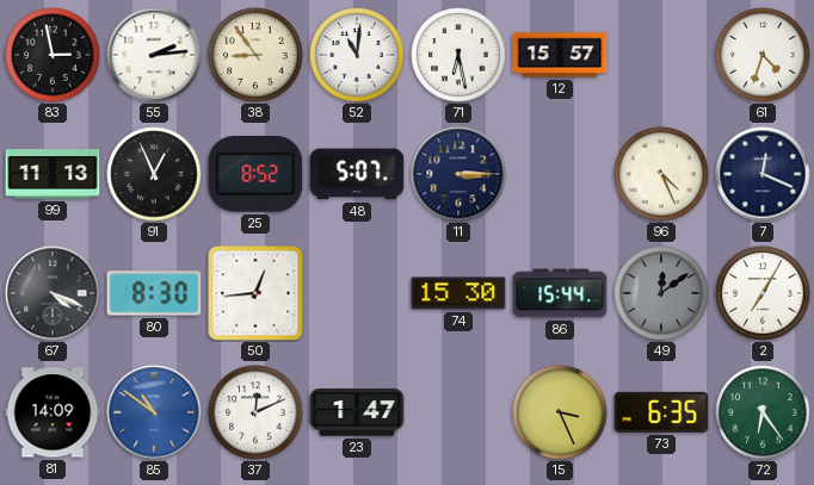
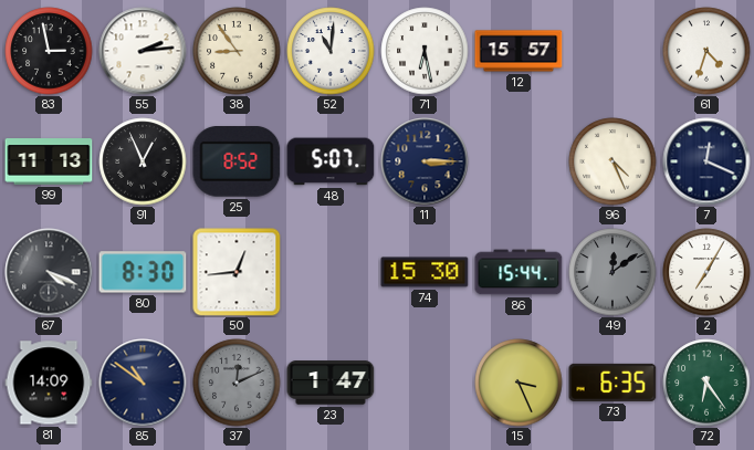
85 dial: blue -> navy (143, 383)
37 dial: white -> grey (237, 383)
